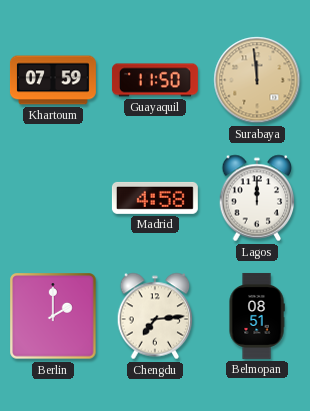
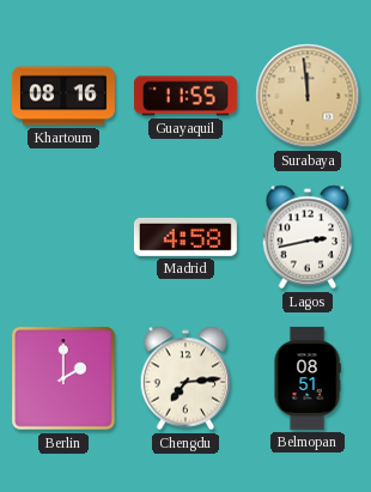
Khartoum: 07:59 -> 08:16 (63, 96)
Guayaquil: 11:50 -> 11:55 (185, 96)
Lagos: 12:00 -> 2:43 (308, 237)
